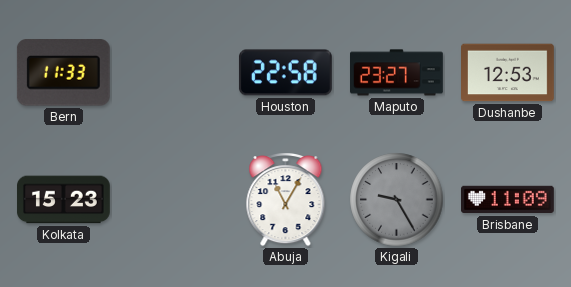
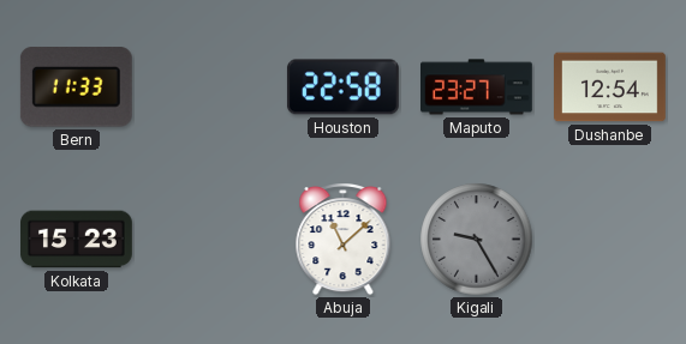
Dushanbe: 12:53 -> 12:54 (610, 87)
Abuja: 11:05 -> 11:08 (344, 240)
Brisbane: 11:09 -> none (508, 200)
